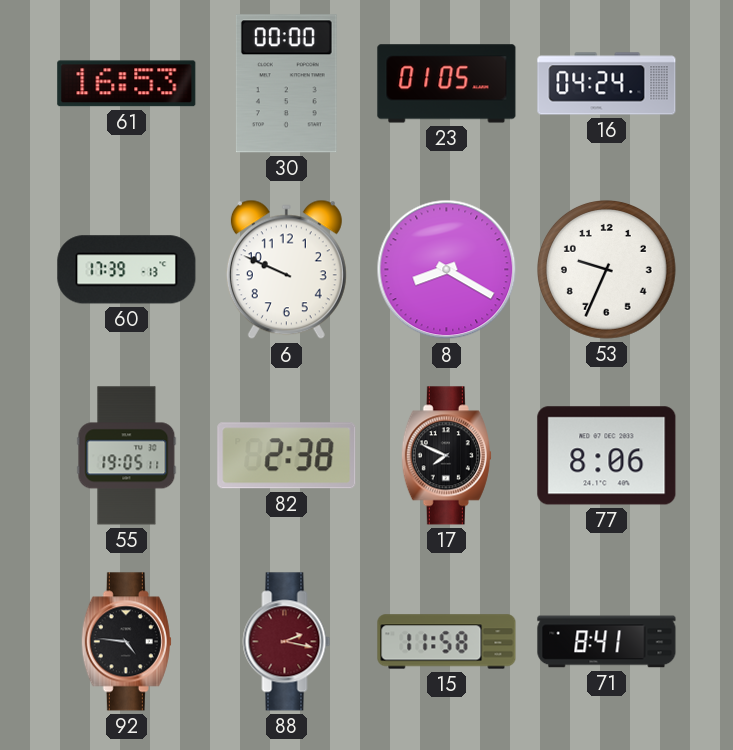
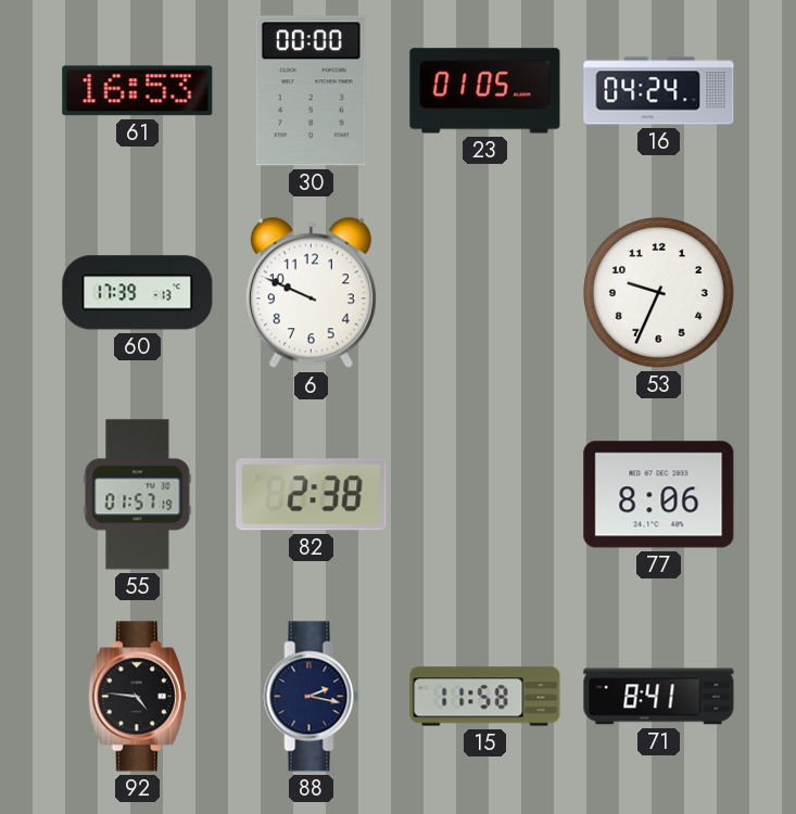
8: 8:20 -> none (447, 270)
55: 19:05 -> 01:57 (138, 495)
17: 7:49 -> none (446, 456)
88 dial: burgundy -> navy (312, 697)
